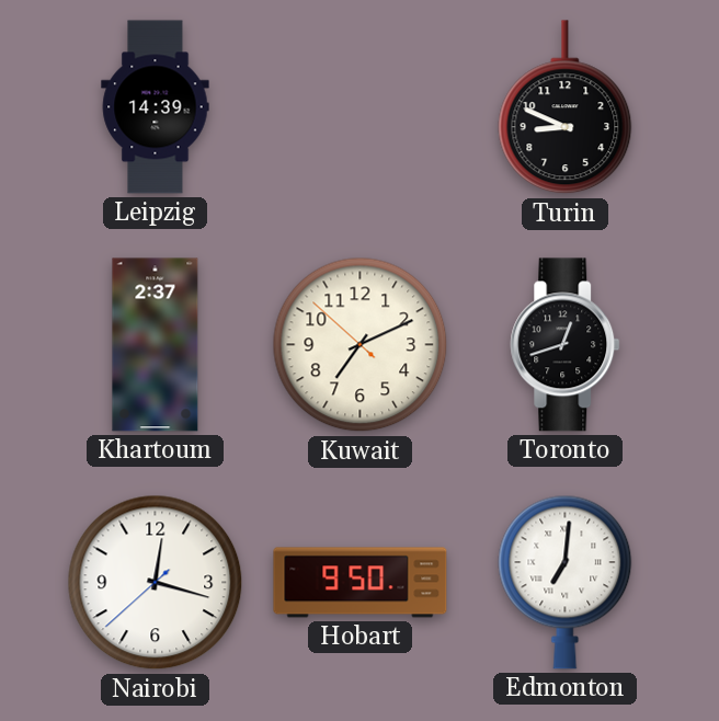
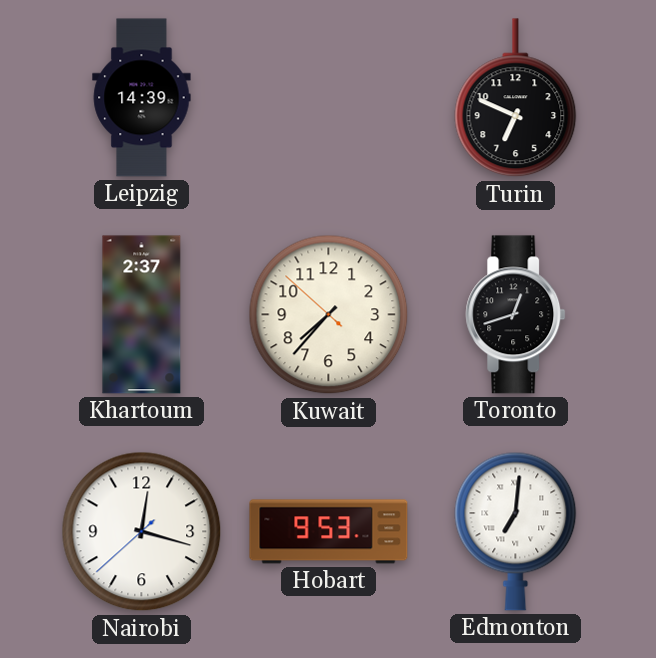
Turin: 8:49 -> 6:49 (516, 98)
Kuwait: 7:10 -> 7:36 (329, 315)
Hobart: 9:50 -> 9:53 (329, 532)
